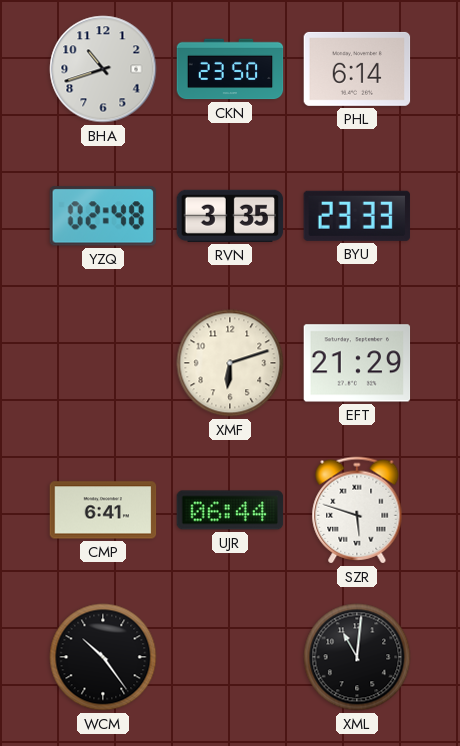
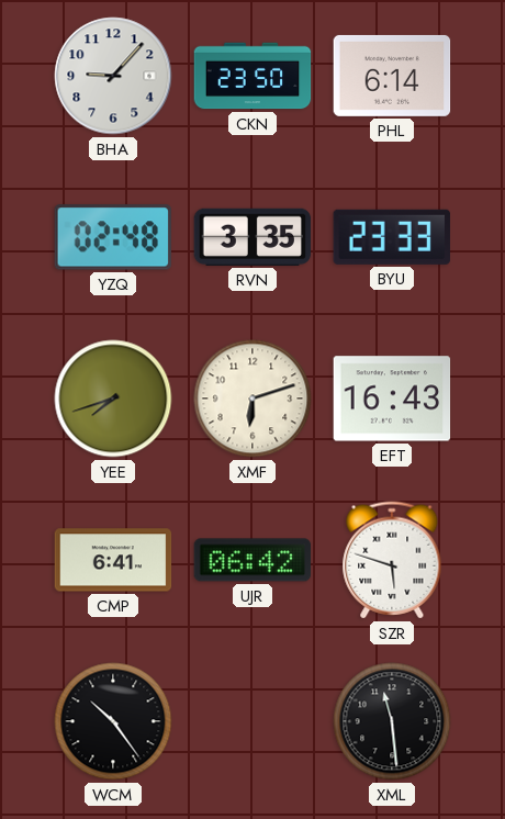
BHA: 10:42 -> 9:07 (113, 76)
YEE: none -> 7:42 (113, 399)
EFT: 21:29 -> 16:43 (392, 399)
UJR: 06:44 -> 06:42 (252, 560)
XML: 11:01 -> 11:29 (392, 721)
